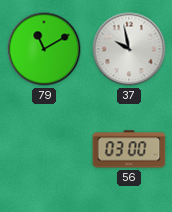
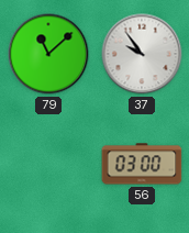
79: 11:10 -> 11:08 (48, 54)
37: 9:58 -> 9:54 (142, 54)
